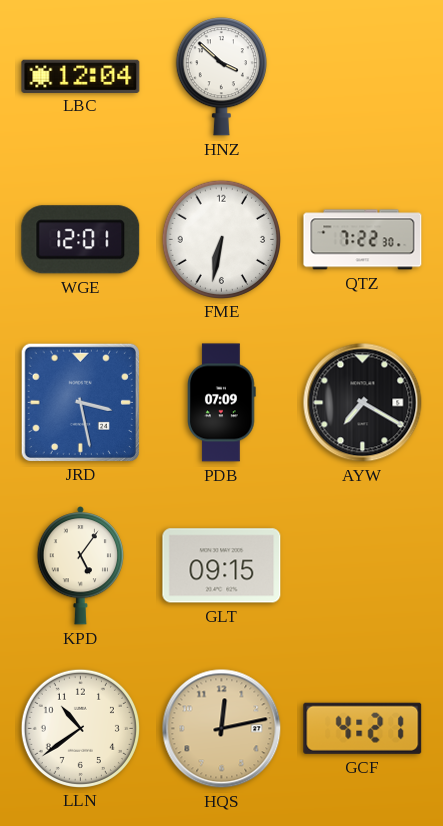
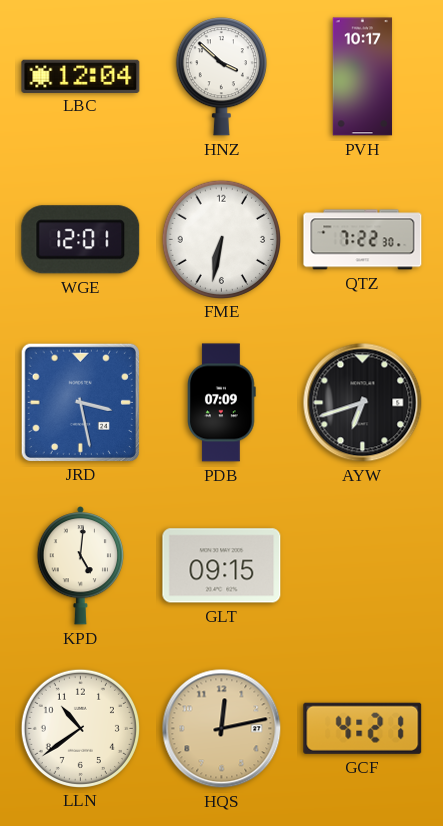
PVH: none -> 10:17 (363, 77)
AYW: 7:20 -> 6:42 (363, 403)
KPD: 5:06 -> 5:01 (80, 566)
